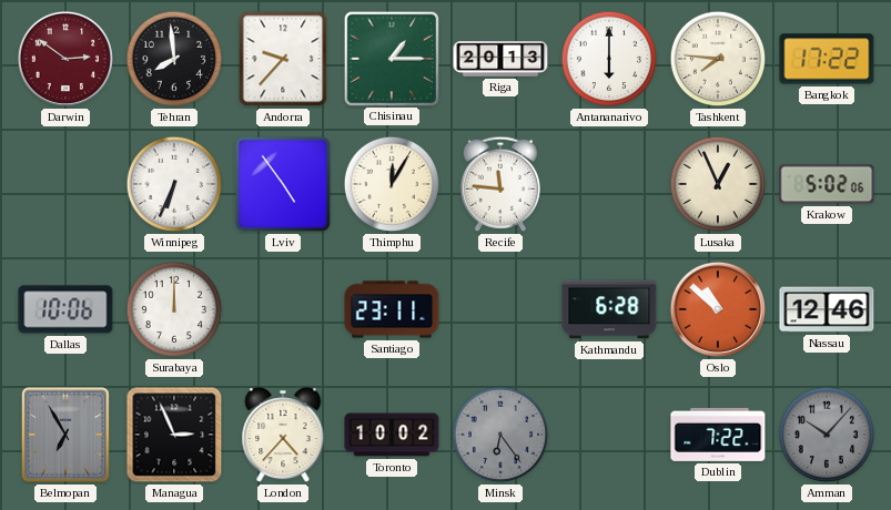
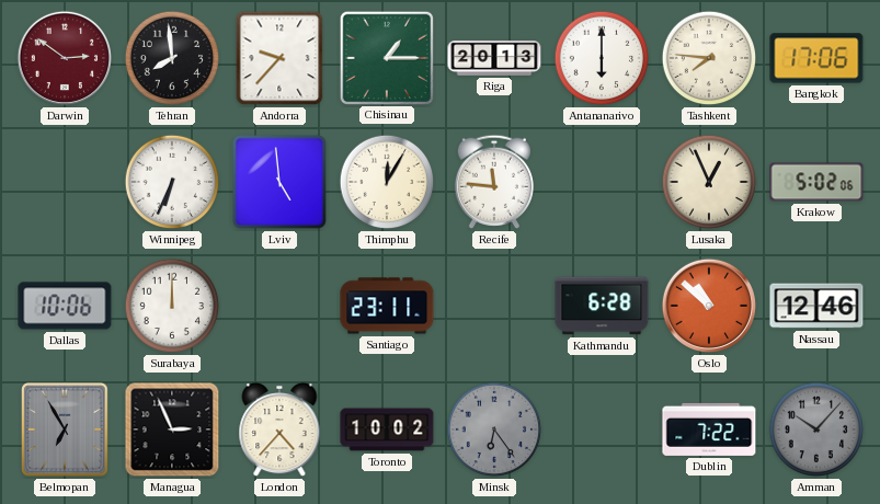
Bangkok: 17:22 -> 17:06 (816, 58)
Lviv: 4:54 -> 4:59 (279, 182)
